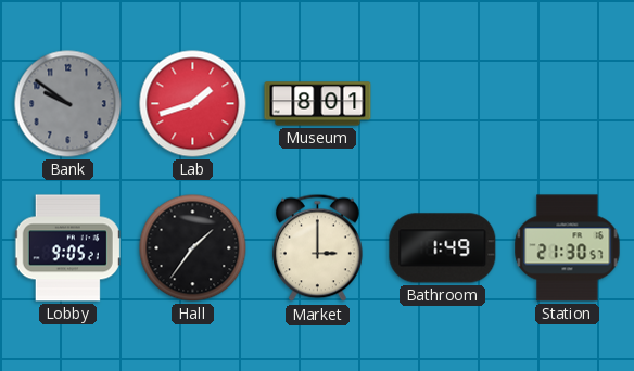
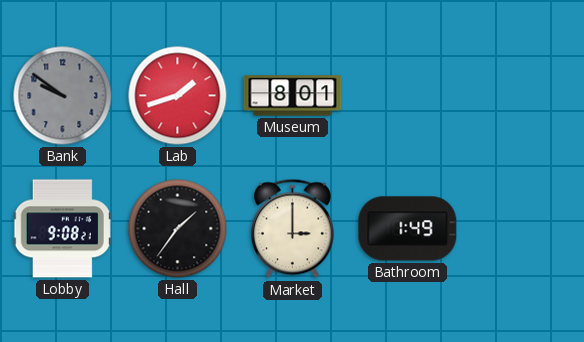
Lobby: 9:05 -> 9:08 (63, 229)
Station: 21:30 -> none (568, 248)
